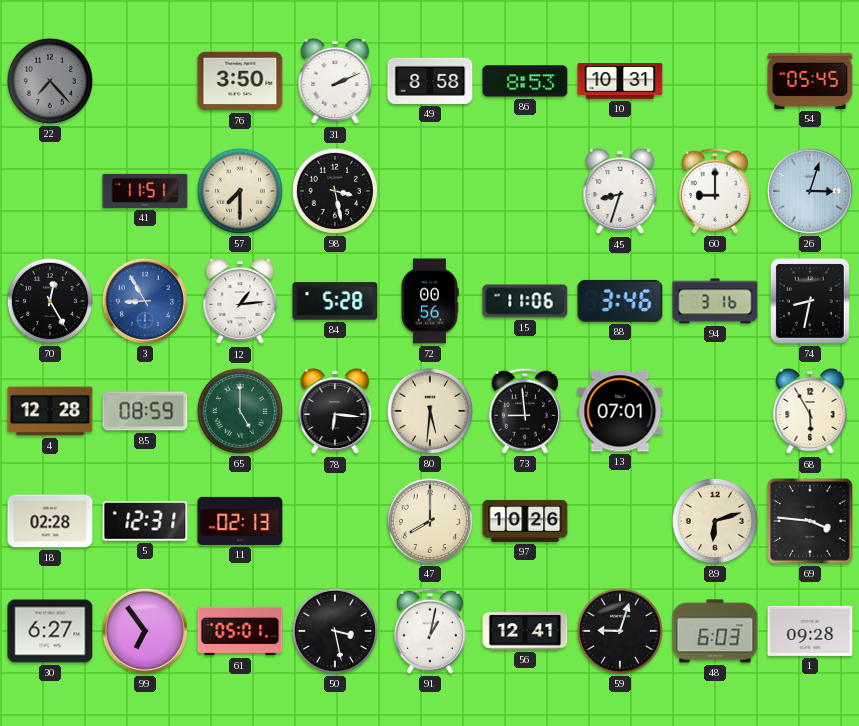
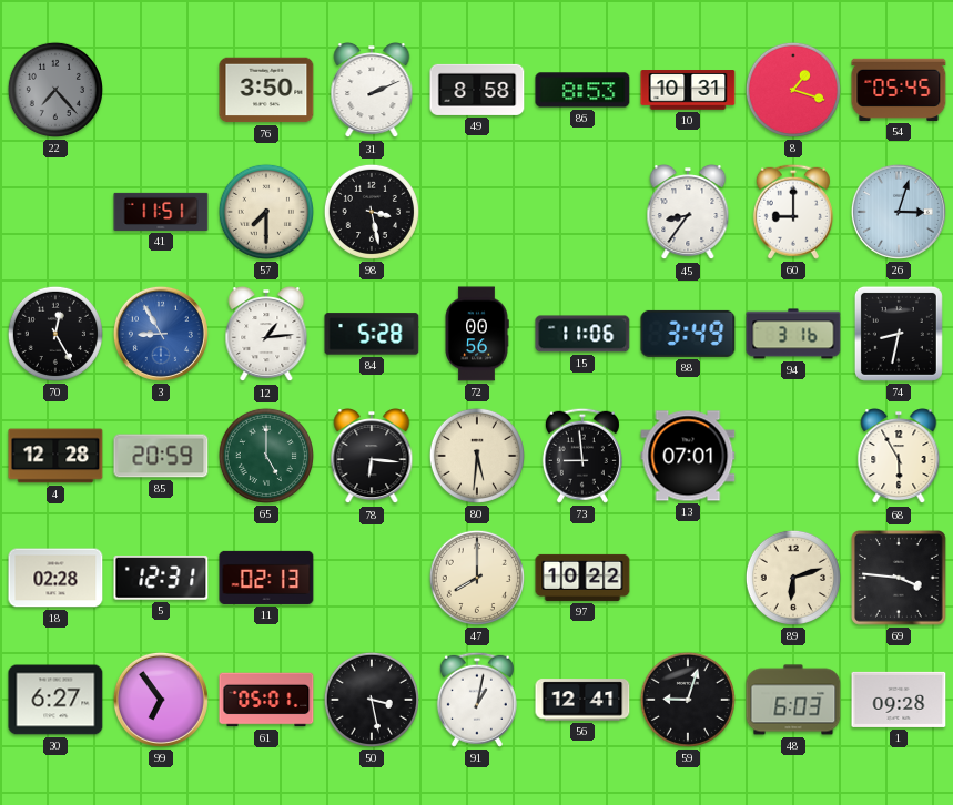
8: none -> 1:18 (793, 90)
45: 8:33 -> 8:36 (688, 213)
88: 3:46 -> 3:49 (688, 334)
85: 08:59 -> 20:59 (161, 456)
97: 10:26 -> 10:22 (582, 578)
